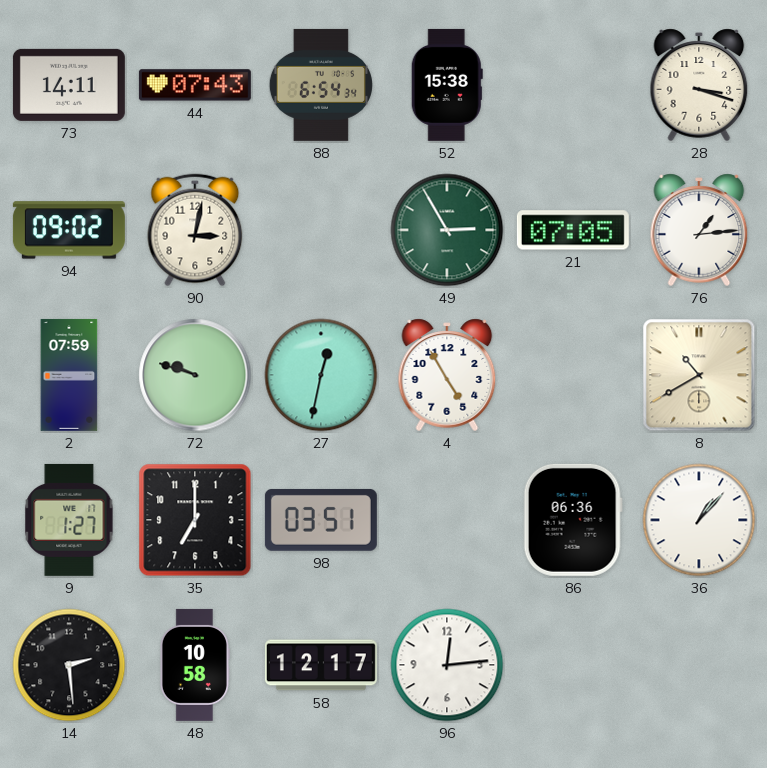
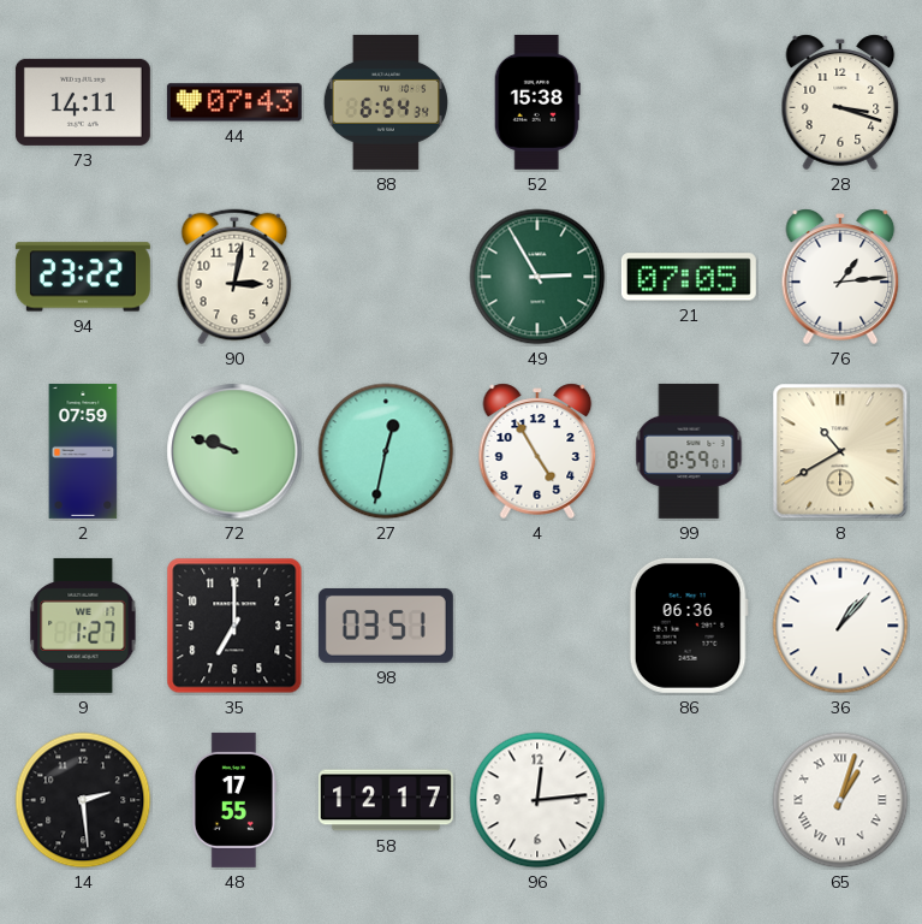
94: 09:02 -> 23:22 (83, 277)
99: none -> 8:59 (689, 451)
48: 10:58 -> 17:55 (234, 800)
65: none -> 1:03 (840, 800)
